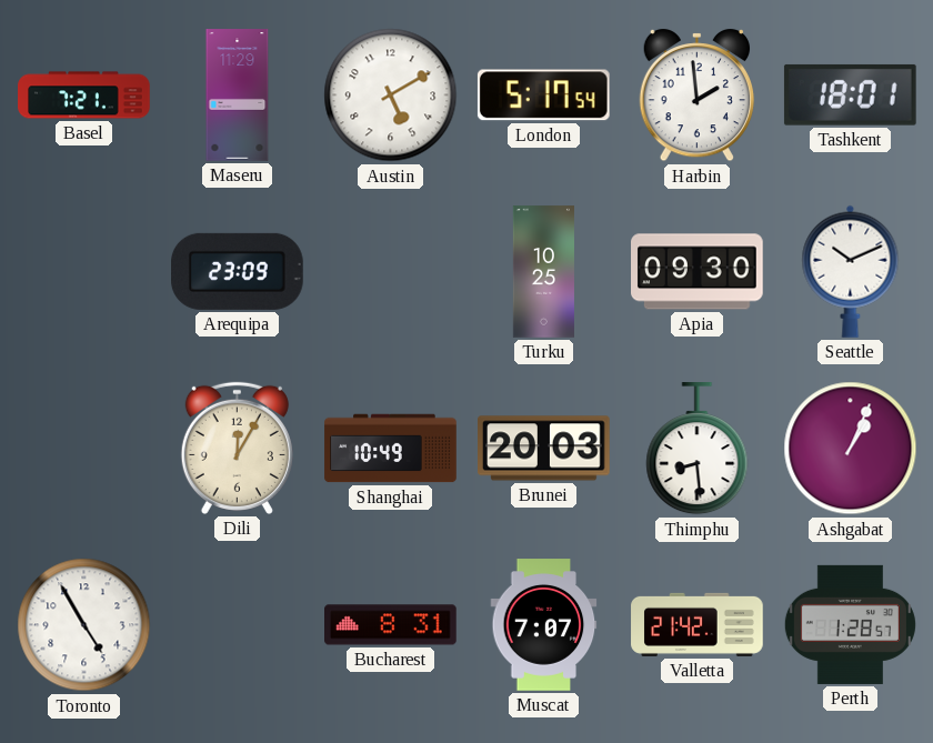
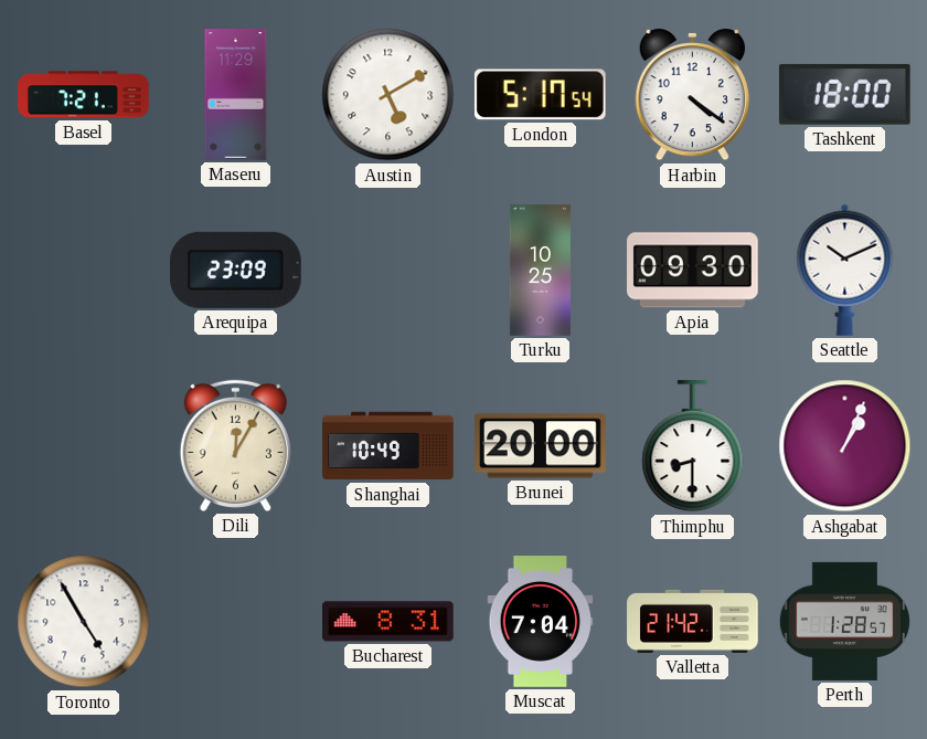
Harbin: 1:59 -> 4:21 (692, 95)
Tashkent: 18:01 -> 18:00 (844, 94)
Brunei: 20:03 -> 20:00 (541, 446)
Thimphu: 8:29 -> 8:30 (693, 446)
Muscat: 7:07 -> 7:04 (541, 622)
